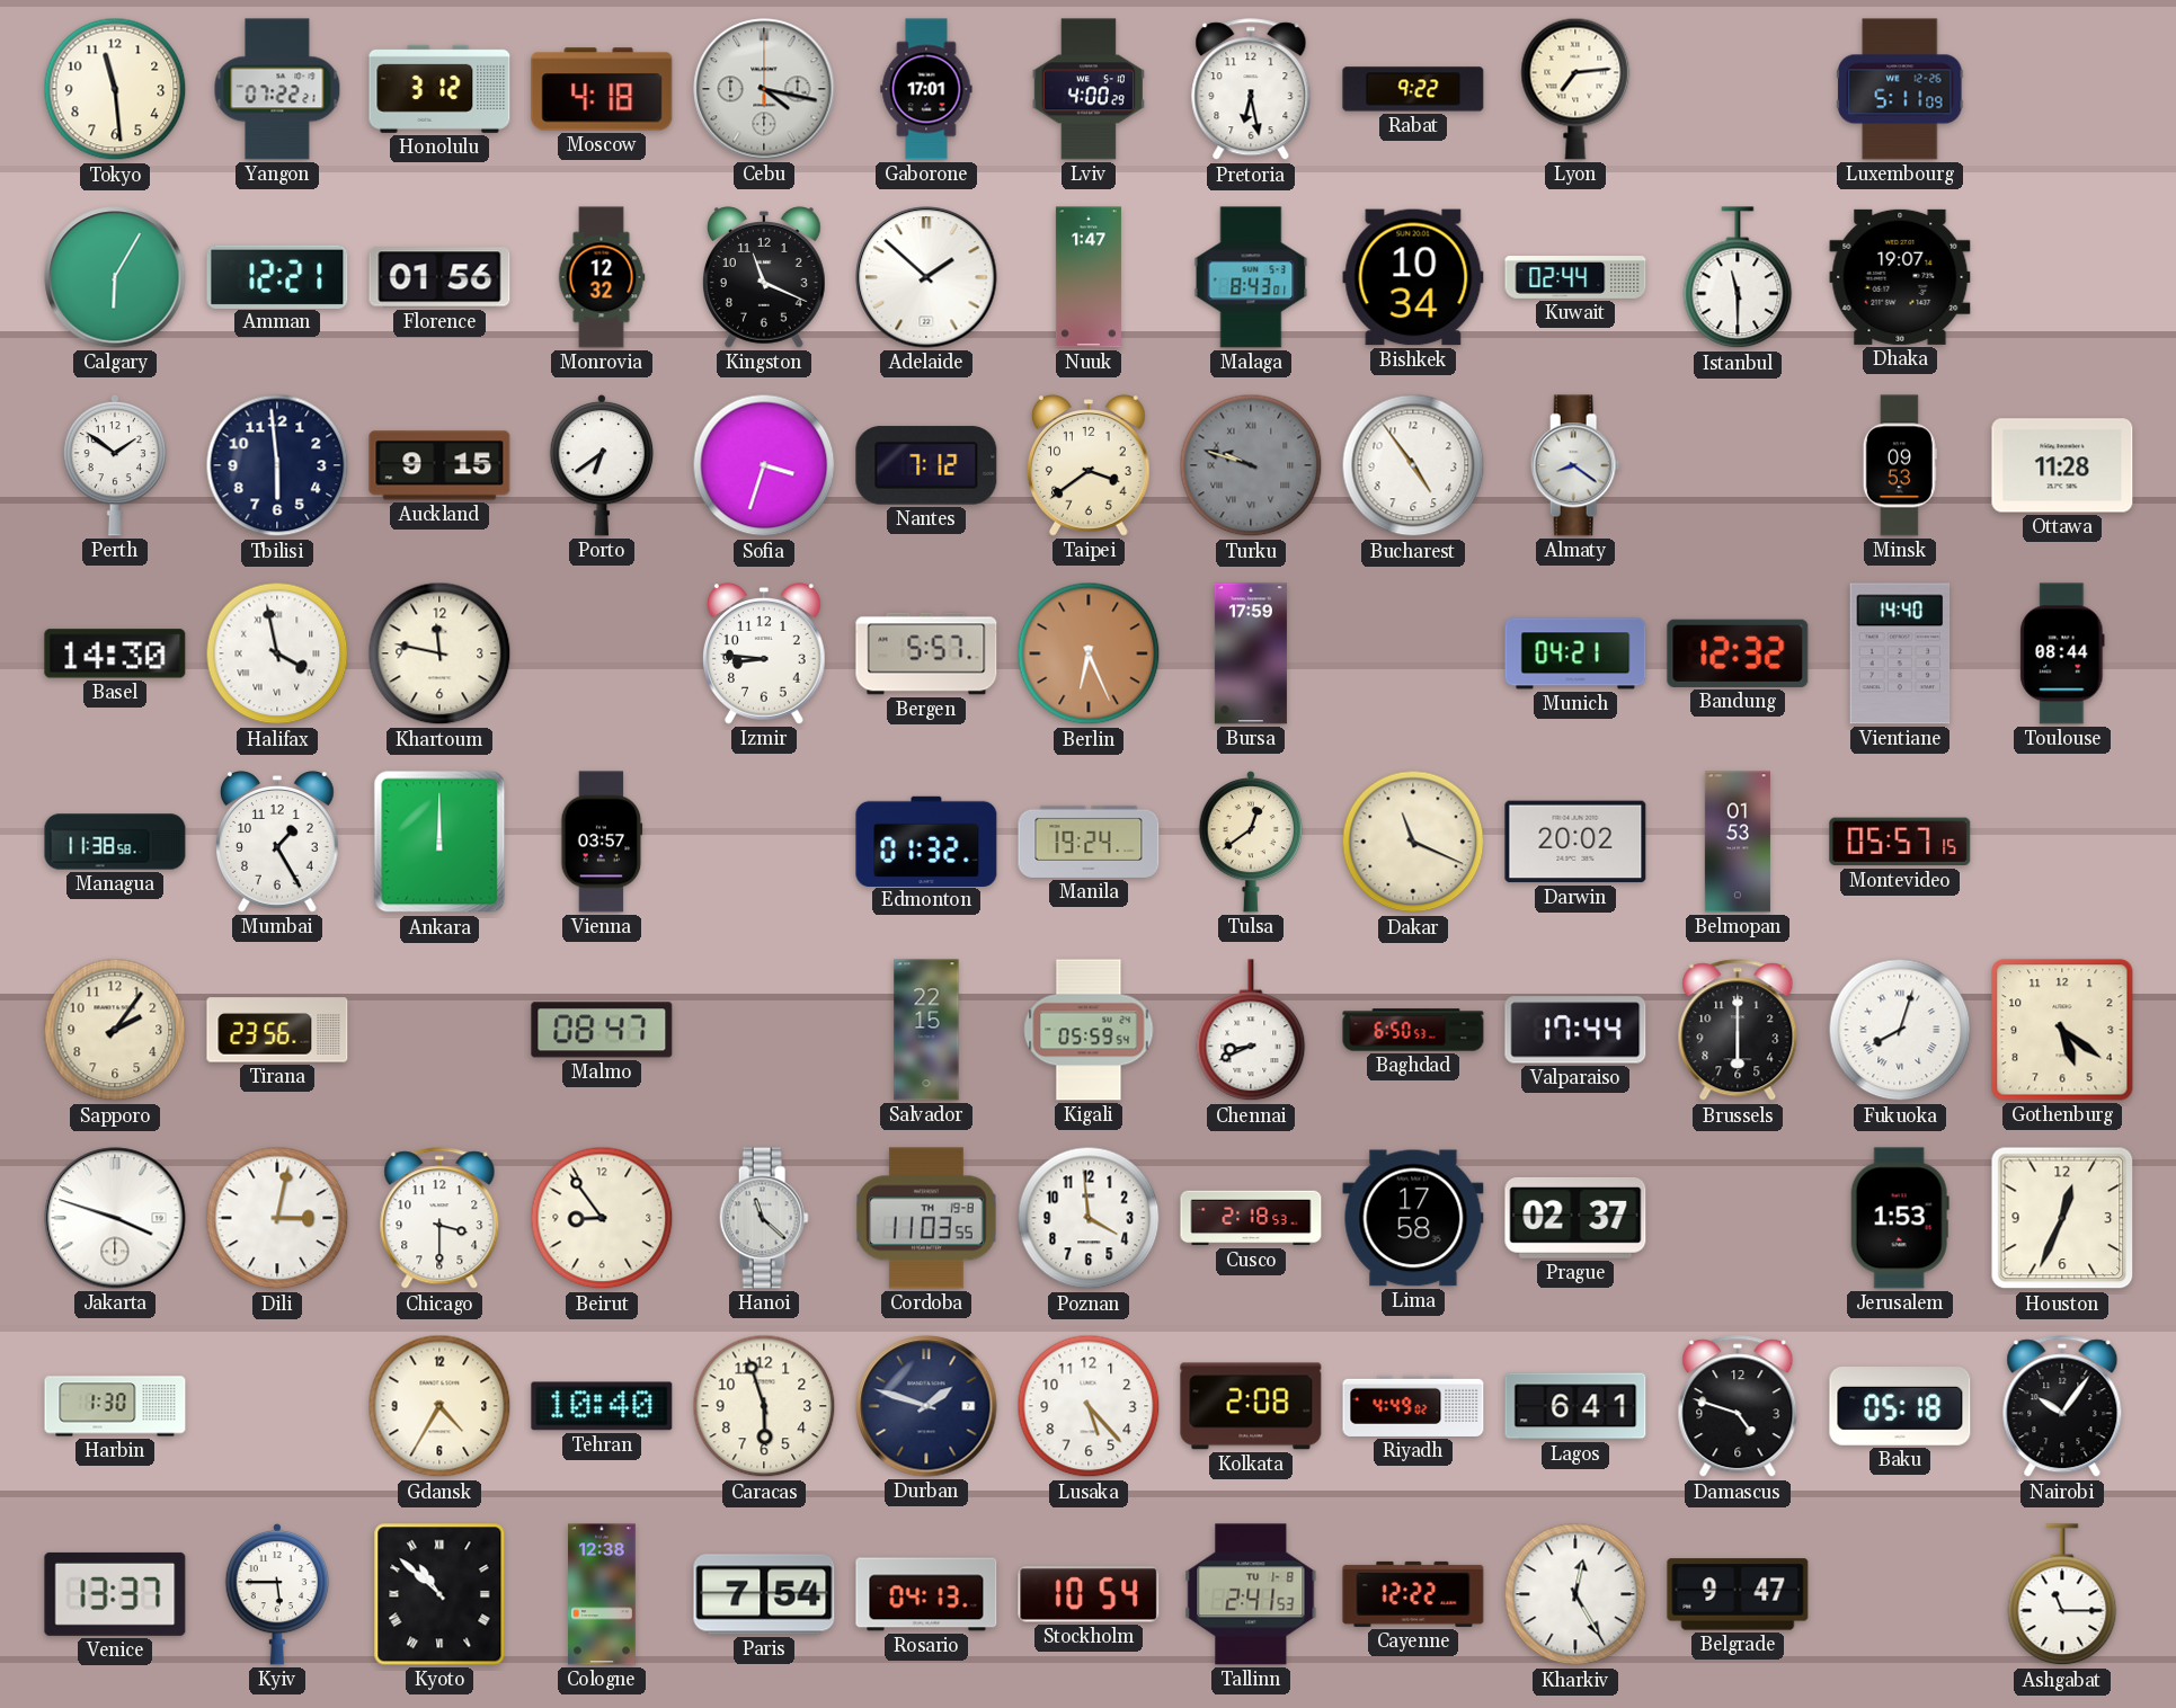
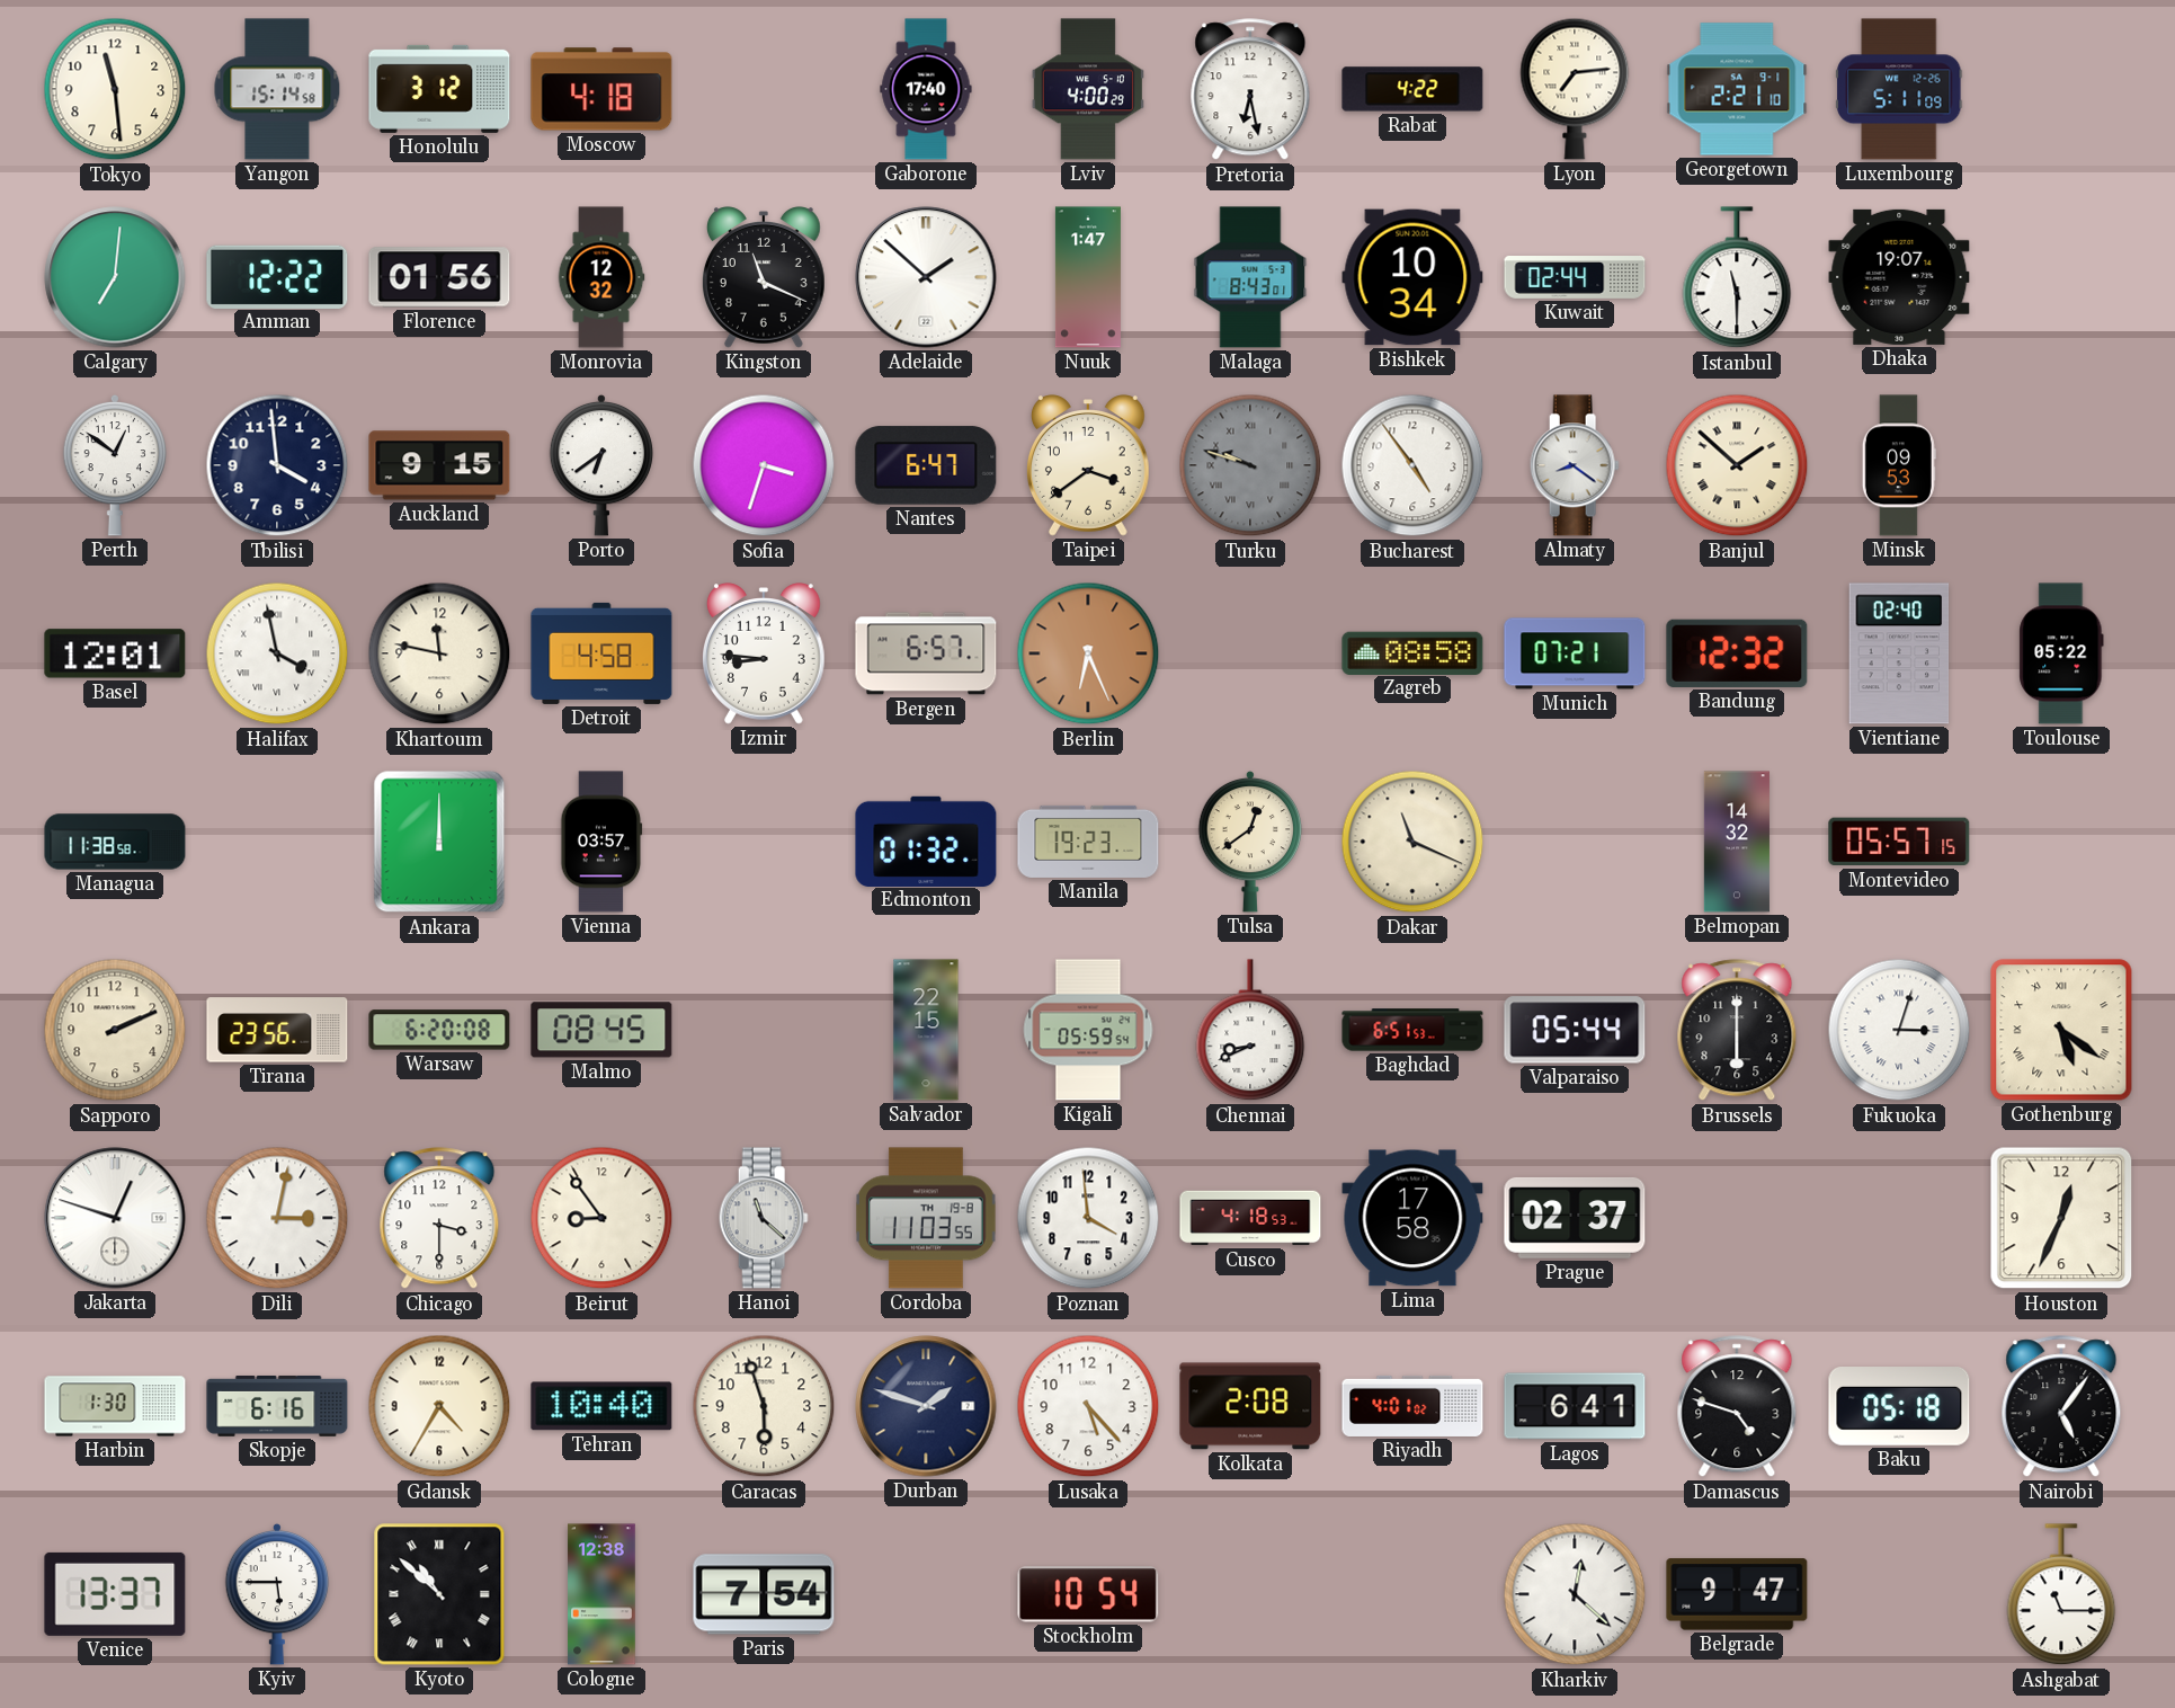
Yangon: 07:22 -> 15:14 (277, 89)
Cebu: 4:17 -> none (764, 89)
Gaborone: 17:01 -> 17:40 (926, 89)
Rabat: 9:22 -> 4:22 (1412, 89)
Georgetown: none -> 2:21 (1737, 89)
Calgary: 6:05 -> 7:01 (115, 277)
Amman: 12:21 -> 12:22 (277, 276)
Perth: 1:51 -> 12:51 (115, 465)
Tbilisi: 5:59 -> 3:59 (277, 465)
Nantes: 7:12 -> 6:47 (926, 465)
Banjul: none -> 1:52 (1737, 465)
Ottawa: 11:28 -> none (2062, 465)
Basel: 14:30 -> 12:01 (115, 653)
Detroit: none -> 4:58 (601, 653)
Bergen: 5:57 -> 6:57 (926, 653)
Bursa: 17:59 -> none (1251, 653)
Zagreb: none -> 08:58 (1412, 652)
Munich: 04:21 -> 07:21 (1575, 653)
Vientiane: 14:40 -> 02:40 (1899, 653)
Toulouse: 08:44 -> 05:22 (2061, 653)
Mumbai: 1:25 -> none (278, 842)
Manila: 19:24 -> 19:23 (1088, 842)
Darwin: 20:02 -> none (1575, 842)
Belmopan: 01:53 -> 14:32 (1737, 842)
Sapporo: 2:06 -> 2:11 (115, 1030)
Warsaw: none -> 6:20 (439, 1030)
Malmo: 08:47 -> 08:45 (601, 1030)
Baghdad: 6:50 -> 6:51 (1412, 1030)
Valparaiso: 17:44 -> 05:44 (1575, 1030)
Fukuoka: 8:03 -> 3:03 (1899, 1030)
Gothenburg numerals: Arabic -> Roman (2061, 1030)
Jakarta: 3:48 -> 12:48 (115, 1218)
Cusco: 2:18 -> 4:18 (1250, 1218)
Jerusalem: 1:53 -> none (1900, 1218)
Skopje: none -> 6:16 (277, 1406)
Riyadh: 4:49 -> 4:01 (1412, 1406)
Nairobi: 10:06 -> 5:06 (2061, 1407)
Rosario: 04:13 -> none (926, 1594)
Tallinn: 2:41 -> none (1251, 1594)
Cayenne: 12:22 -> none (1413, 1594)
Kharkiv: 12:25 -> 12:22 (1575, 1594)
